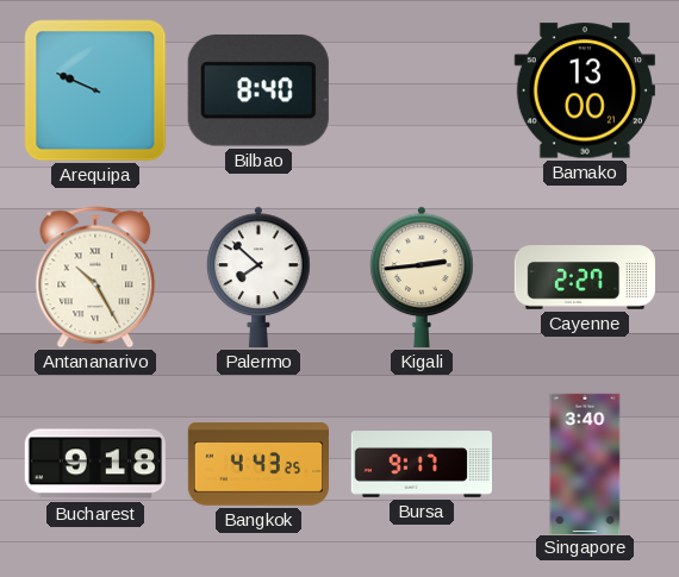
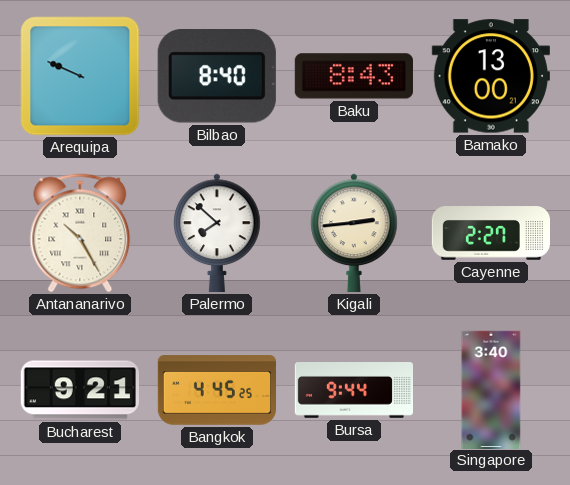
Baku: none -> 8:43 (354, 76)
Bucharest: 9:18 -> 9:21 (80, 390)
Bangkok: 4:43 -> 4:45 (216, 390)
Bursa: 9:17 -> 9:44 (353, 391)
